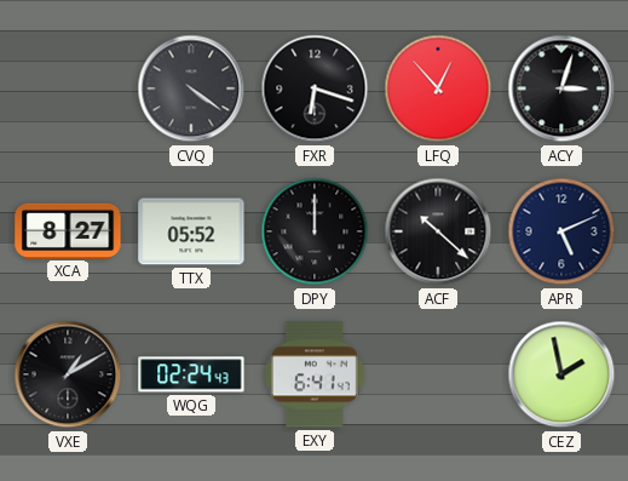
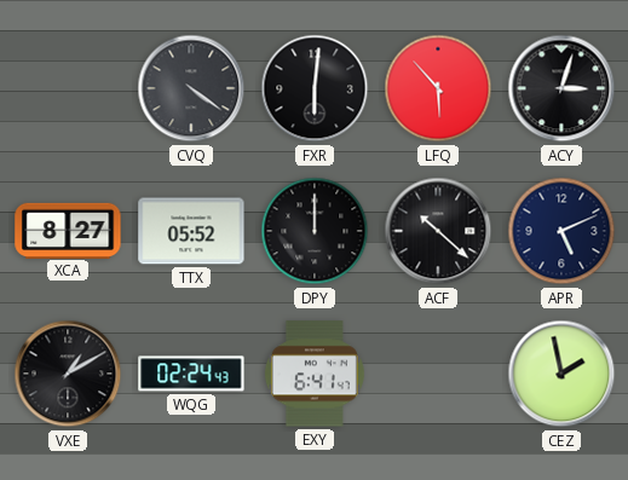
FXR: 6:18 -> 6:01 (315, 88)
LFQ: 12:53 -> 5:53 (438, 88)
